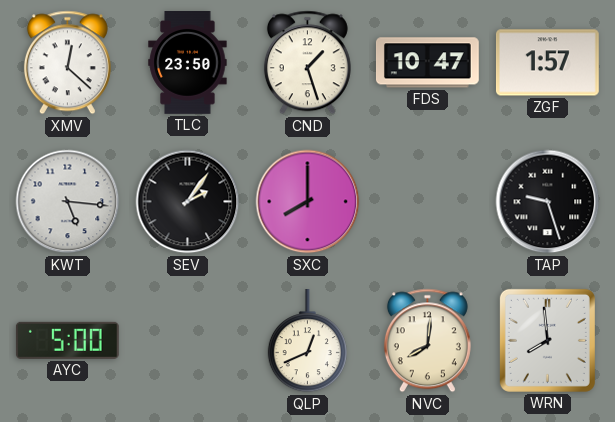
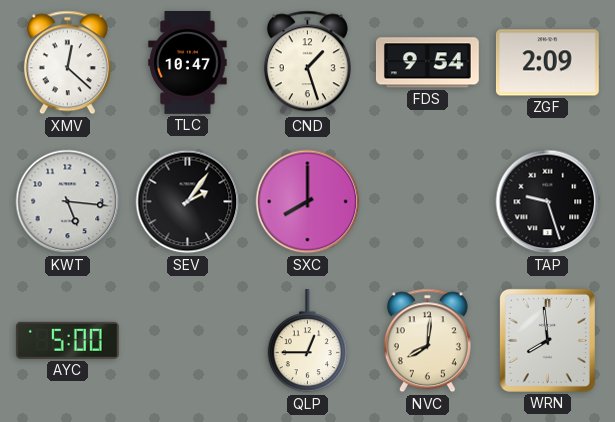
TLC: 23:50 -> 10:47 (188, 63)
FDS: 10:47 -> 9:54 (427, 63)
ZGF: 1:57 -> 2:09 (547, 63)
QLP: 12:41 -> 12:45 (307, 342)
